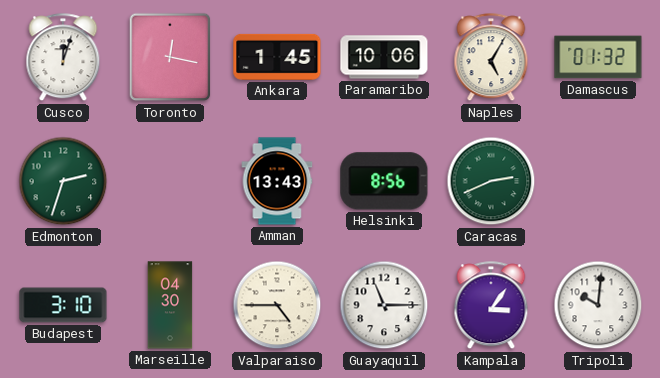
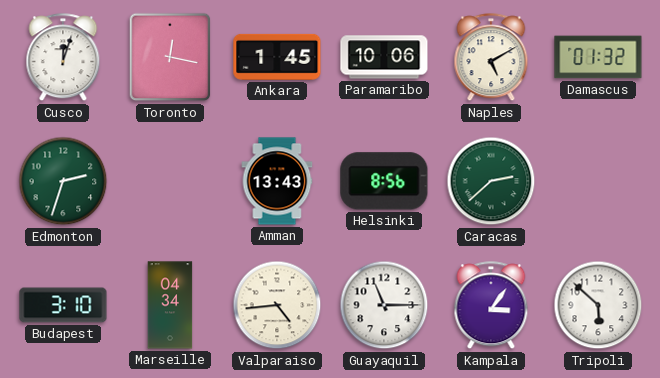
Naples: 5:05 -> 5:10 (491, 58)
Caracas: 2:41 -> 2:38 (491, 181)
Marseille: 04:30 -> 04:34 (170, 305)
Valparaiso: 4:45 -> 4:44 (277, 305)
Tripoli: 10:01 -> 5:52 (598, 305)
